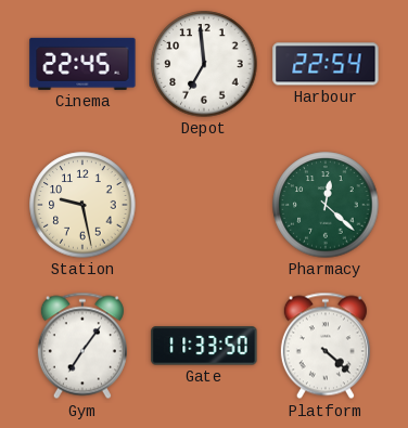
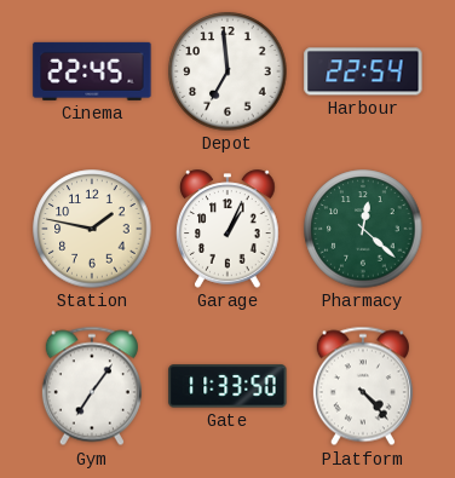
Station: 9:28 -> 1:47 (92, 229)
Garage: none -> 1:04 (229, 229)
Platform: 4:22 -> 4:23 (363, 386)
